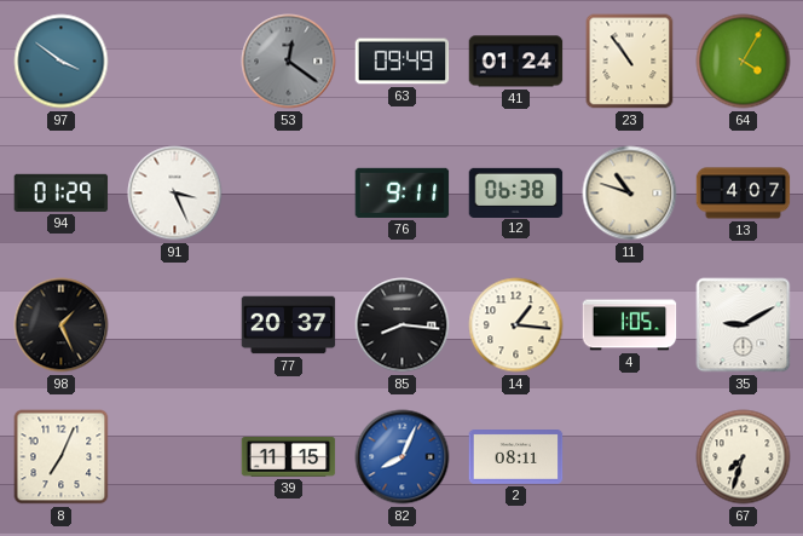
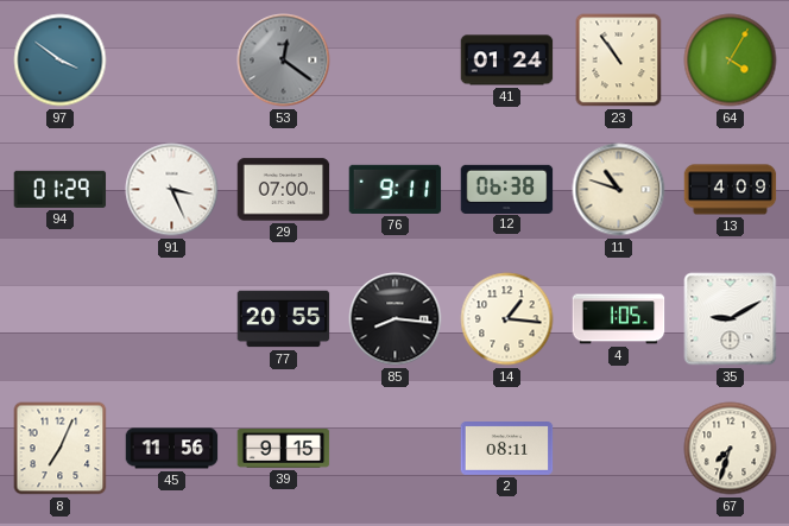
63: 09:49 -> none (403, 62)
29: none -> 07:00 (284, 190)
13: 4:07 -> 4:09 (731, 190)
98: 1:26 -> none (62, 325)
77: 20:37 -> 20:55 (284, 319)
45: none -> 11:56 (172, 449)
39: 11:15 -> 9:15 (284, 449)
82: 8:04 -> none (403, 457)
